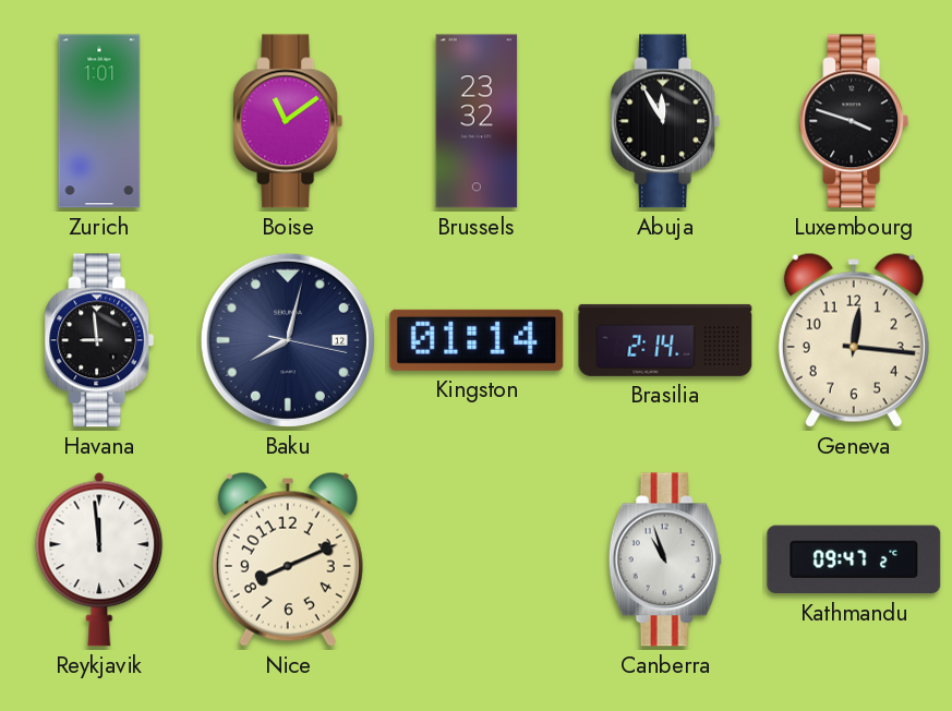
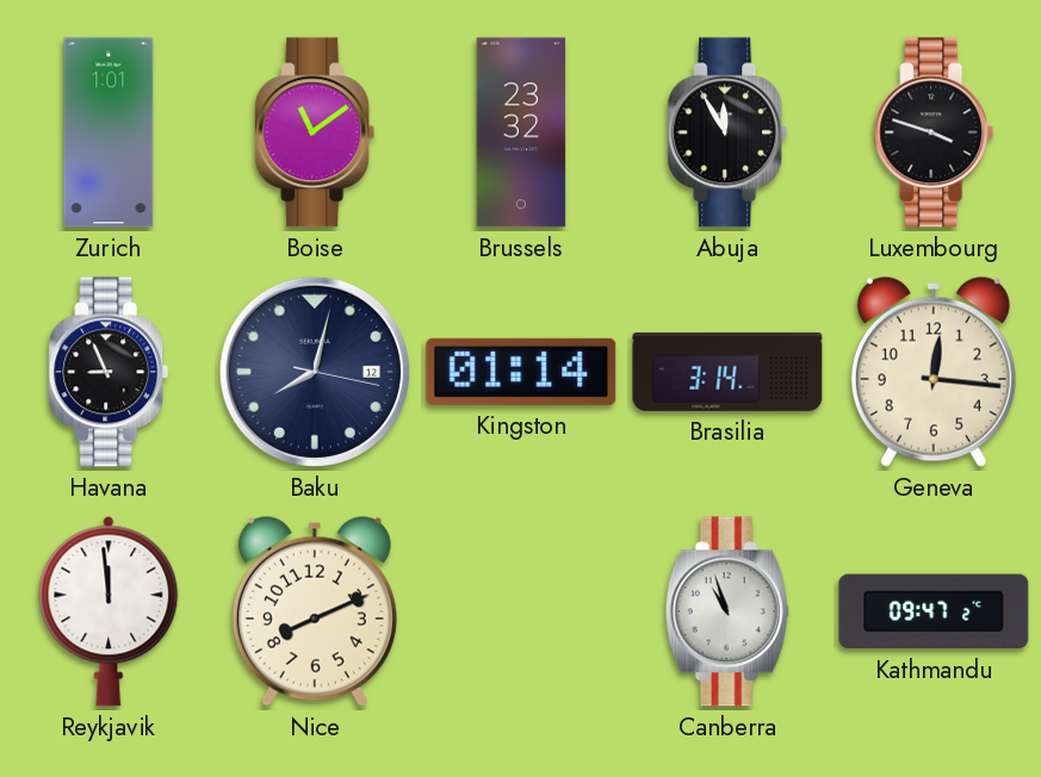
Havana: 8:59 -> 8:56 (109, 372)
Brasilia: 2:14 -> 3:14 (727, 372)
